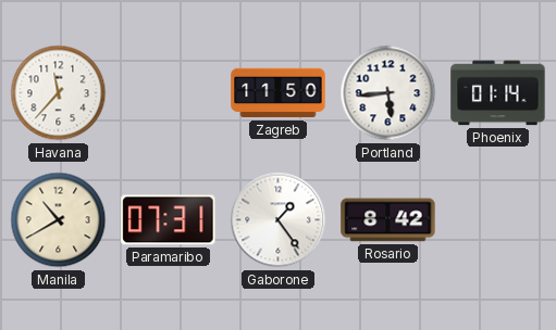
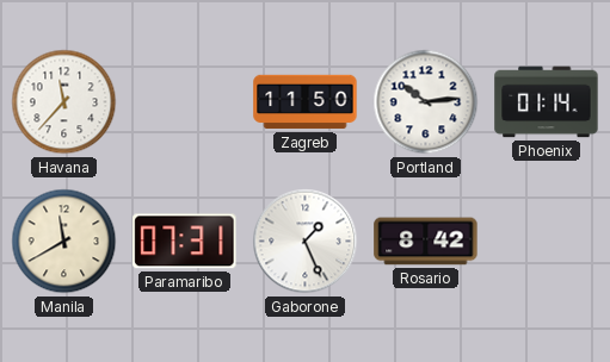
Portland: 5:44 -> 10:14 (426, 102)
Manila: 10:40 -> 11:40 (64, 242)
Gaborone: 1:24 -> 1:26 (306, 242)
